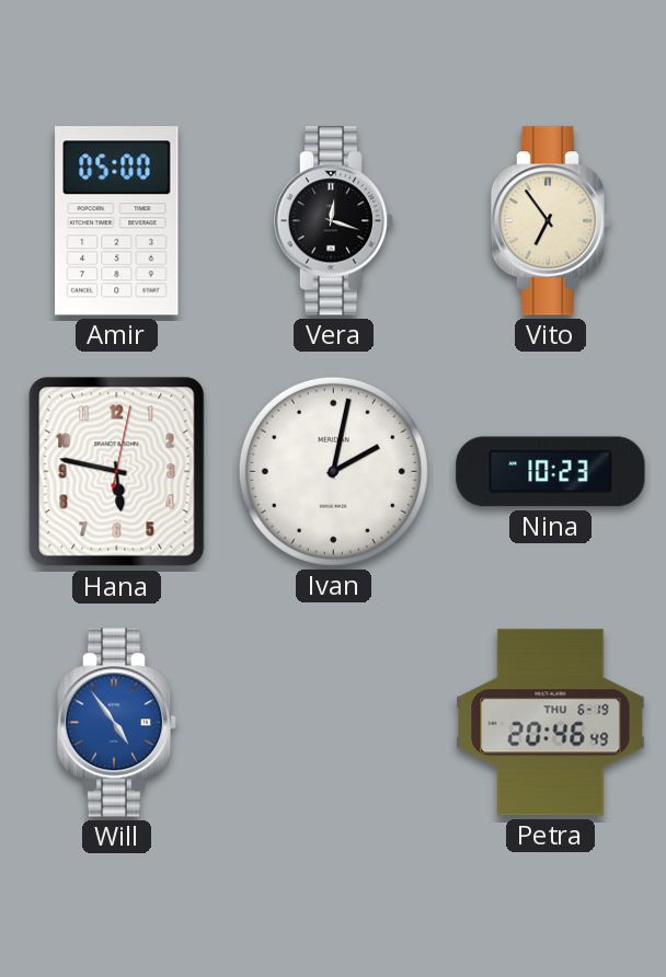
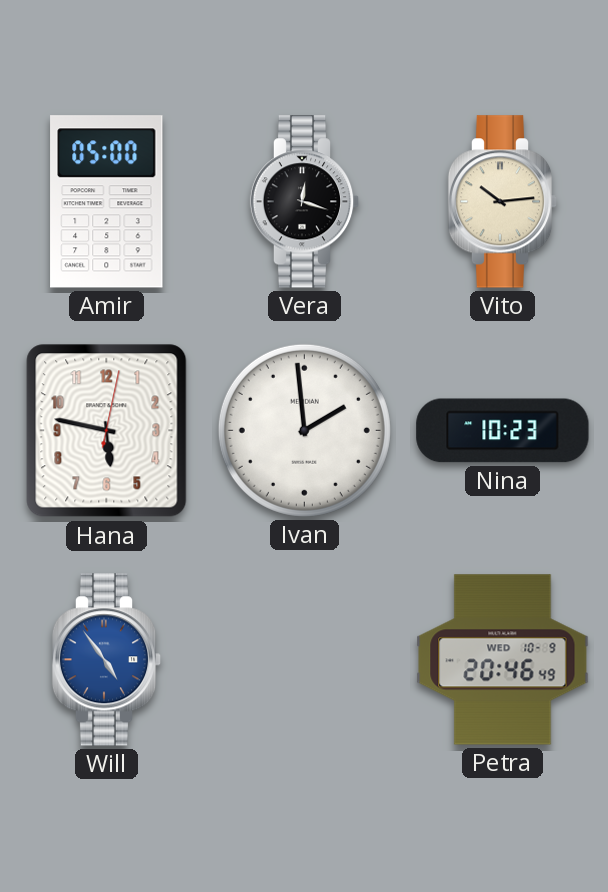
Vito: 6:54 -> 10:14 (503, 202)
Ivan: 2:02 -> 1:59 (304, 430)
Petra date: THU 6-19 -> WED 10-9 (503, 660)
